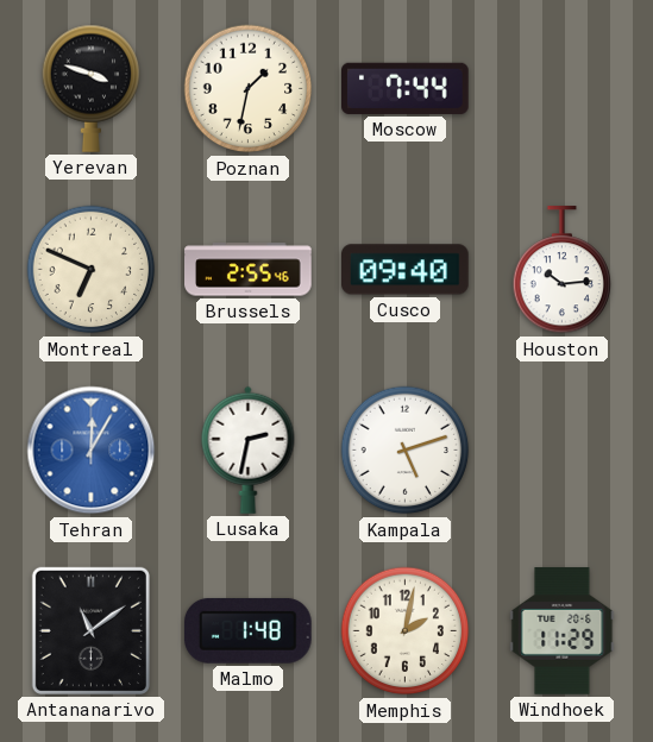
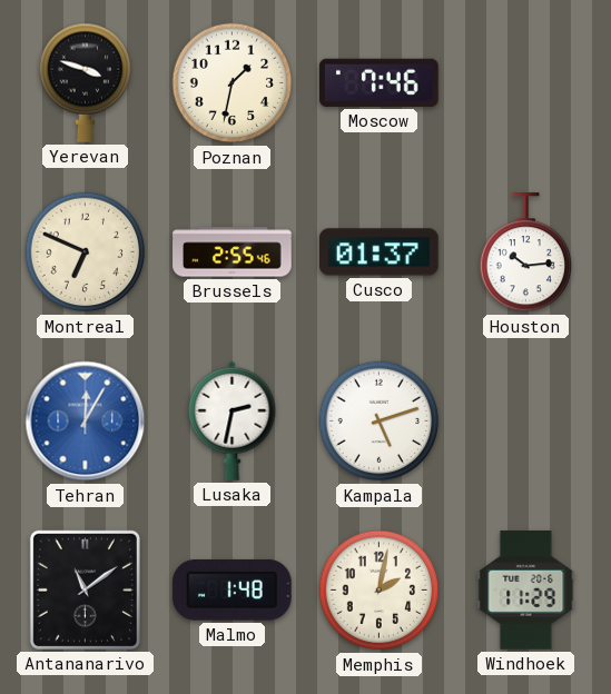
Moscow: 7:44 -> 7:46 (380, 82)
Cusco: 09:40 -> 01:37 (380, 252)
